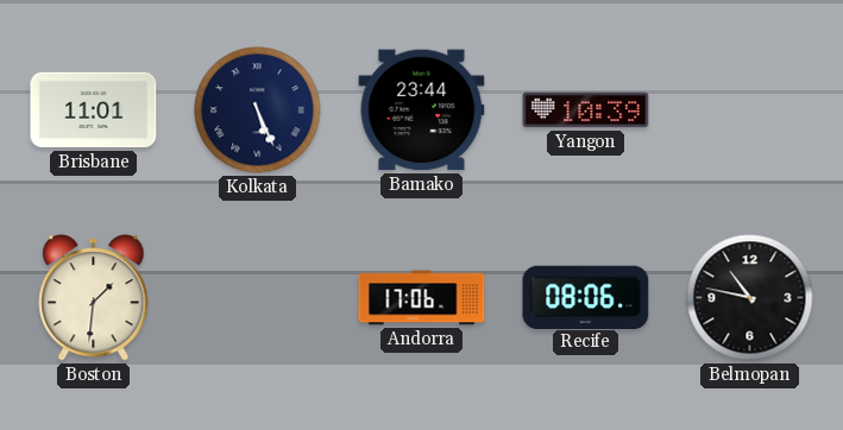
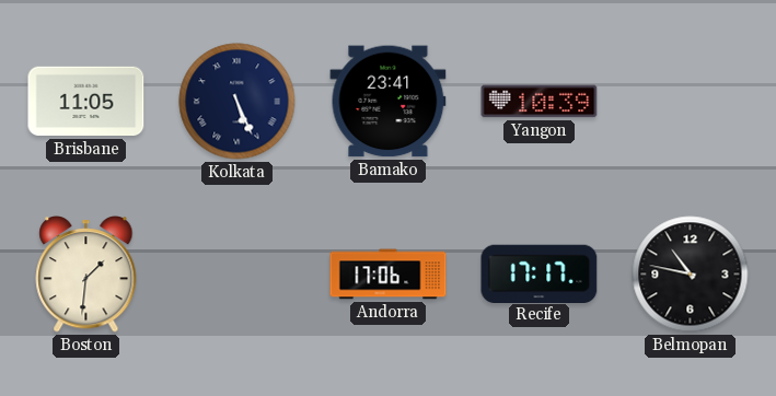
Brisbane: 11:01 -> 11:05 (86, 102)
Bamako: 23:44 -> 23:41 (389, 102)
Recife: 08:06 -> 17:17 (540, 273)
